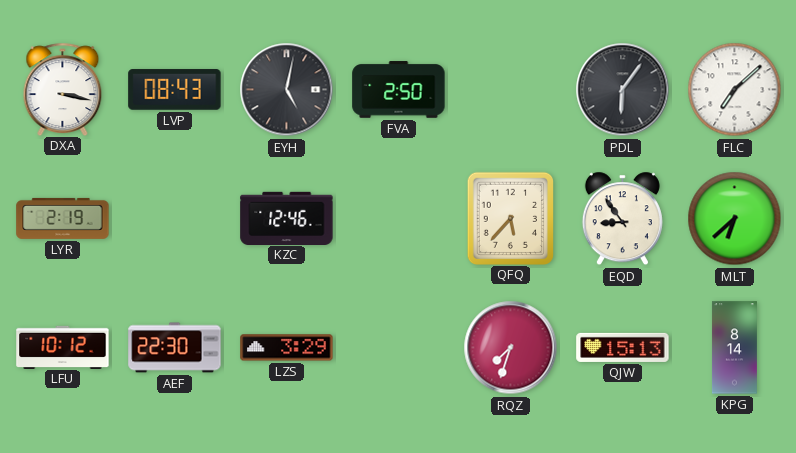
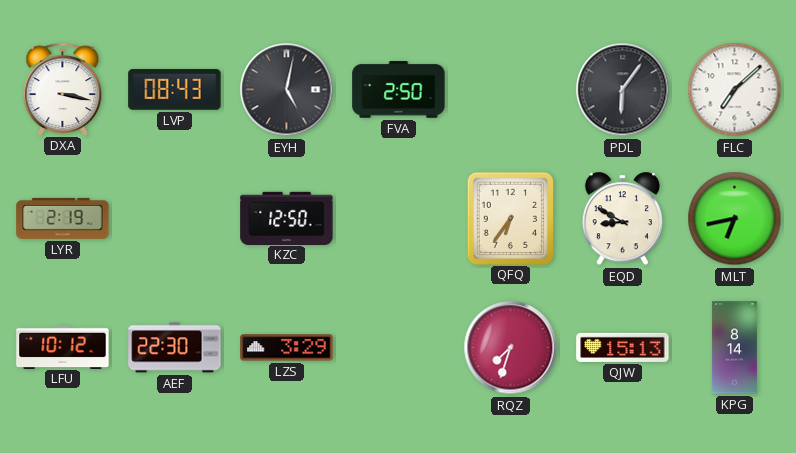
KZC: 12:46 -> 12:50 (287, 218)
QFQ: 5:37 -> 6:36 (510, 218)
EQD: 8:54 -> 8:50 (622, 219)
MLT: 6:38 -> 6:43 (735, 219)
